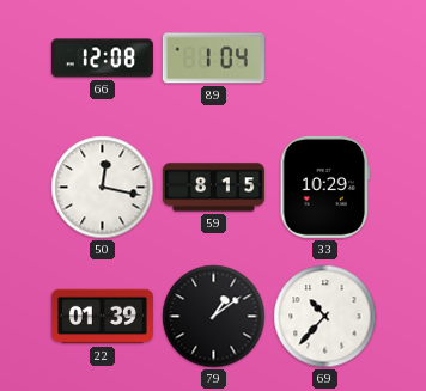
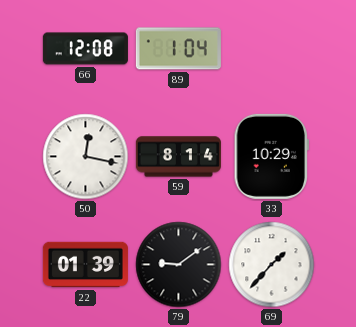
59: 8:15 -> 8:14 (178, 157)
79: 1:09 -> 9:09 (179, 265)
69: 10:37 -> 1:37 (272, 265)
